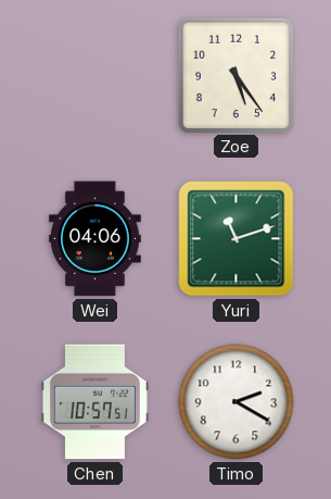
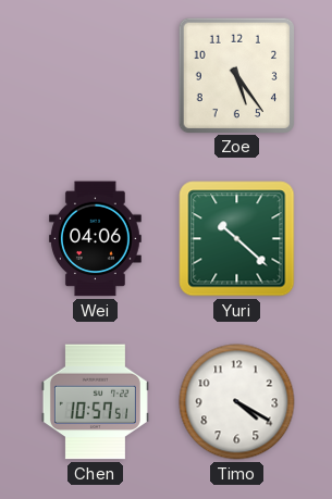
Yuri: 11:12 -> 10:22 (237, 239)
Timo: 2:20 -> 4:20 (237, 402)
